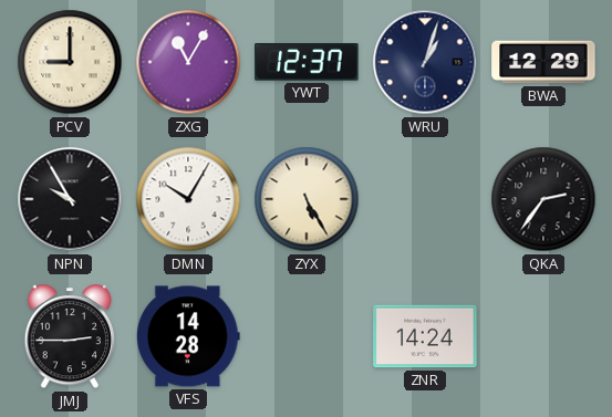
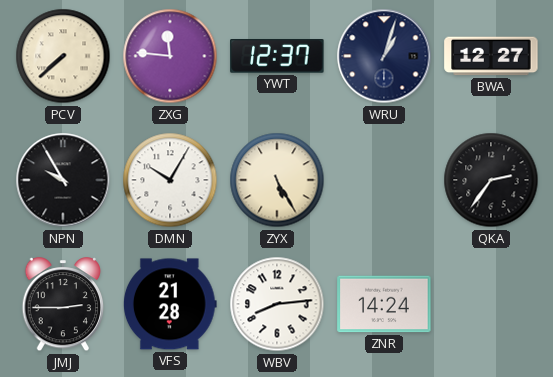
PCV: 9:00 -> 7:38 (63, 56)
ZXG: 11:05 -> 11:46 (170, 56)
BWA: 12:29 -> 12:27 (491, 56)
VFS: 14:28 -> 21:28 (170, 304)
WBV: none -> 8:14 (277, 304)
